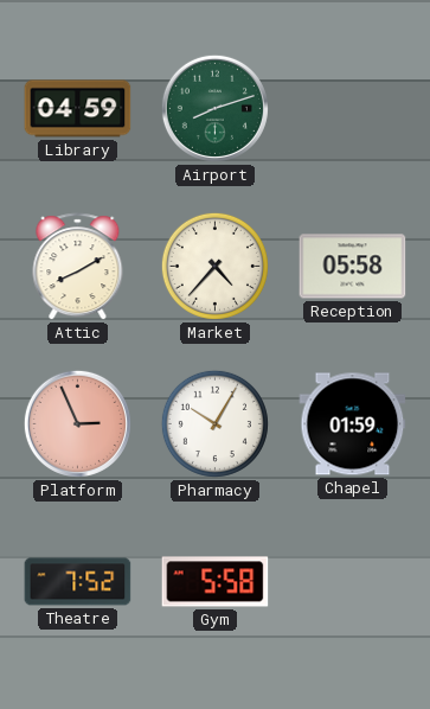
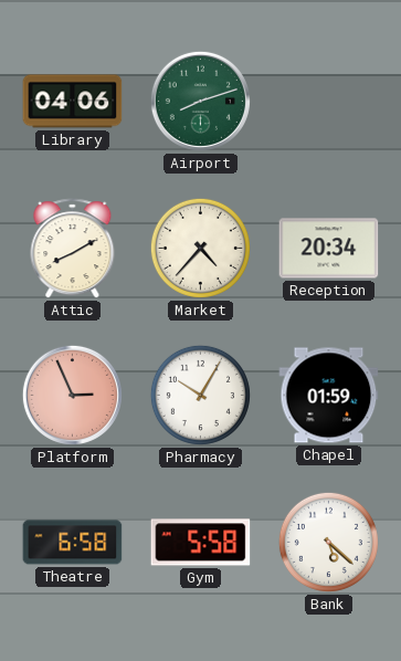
Library: 04:59 -> 04:06 (73, 102)
Reception: 05:58 -> 20:34 (329, 249)
Theatre: 7:52 -> 6:58 (73, 543)
Bank: none -> 5:22 (328, 542)
